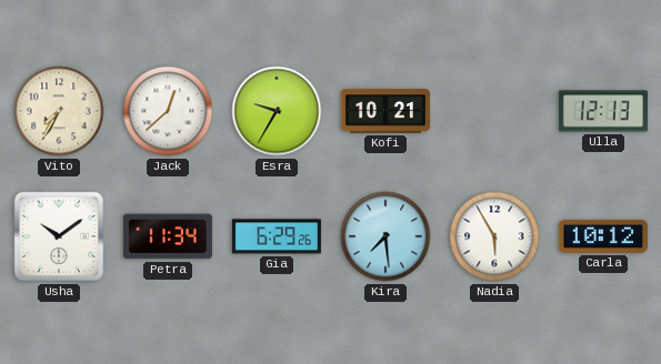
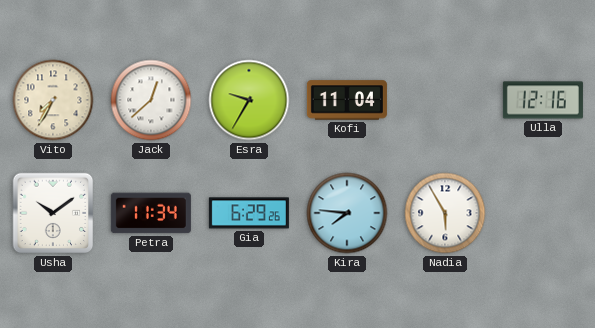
Kofi: 10:21 -> 11:04 (347, 100)
Ulla: 12:13 -> 12:16 (543, 100)
Kira: 7:29 -> 7:46 (347, 213)
Carla: 10:12 -> none (603, 236)
